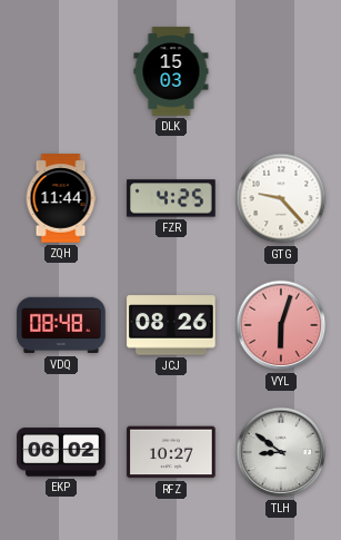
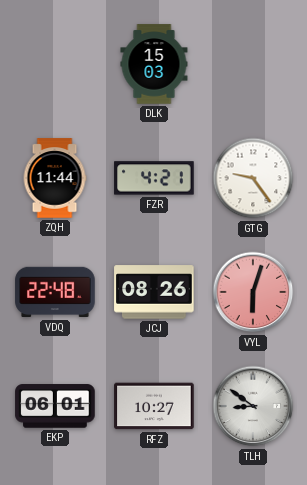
FZR: 4:25 -> 4:21 (154, 178)
GTG: 9:23 -> 9:24 (253, 178)
VDQ: 08:48 -> 22:48 (55, 292)
EKP: 06:02 -> 06:01 (55, 406)
